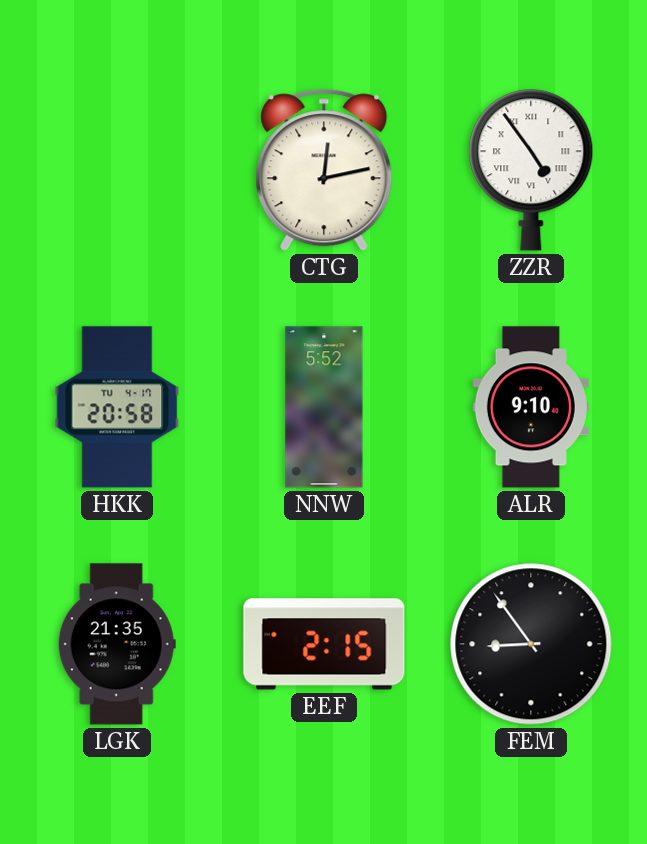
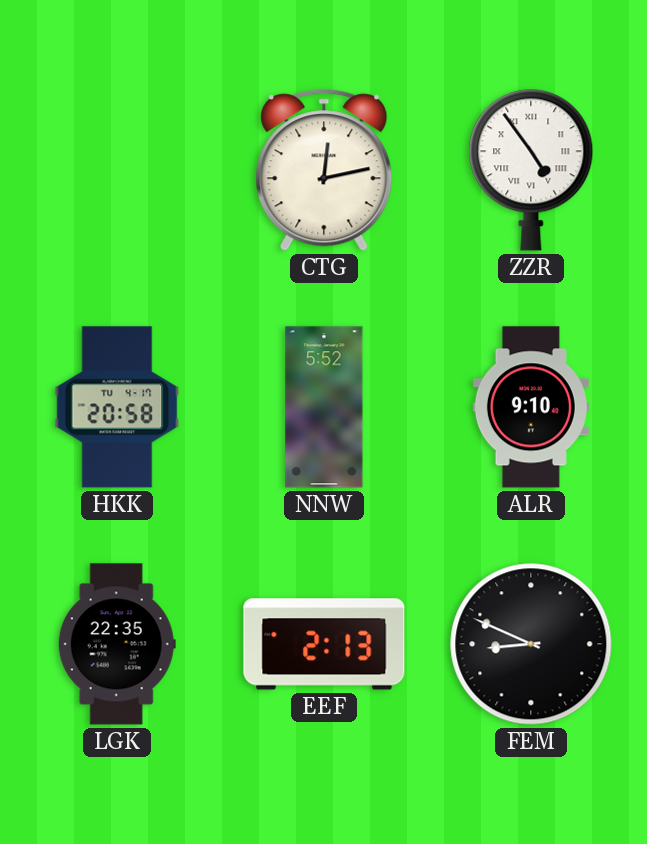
LGK: 21:35 -> 22:35 (117, 644)
EEF: 2:15 -> 2:13 (324, 644)
FEM: 8:54 -> 8:49 (531, 644)
